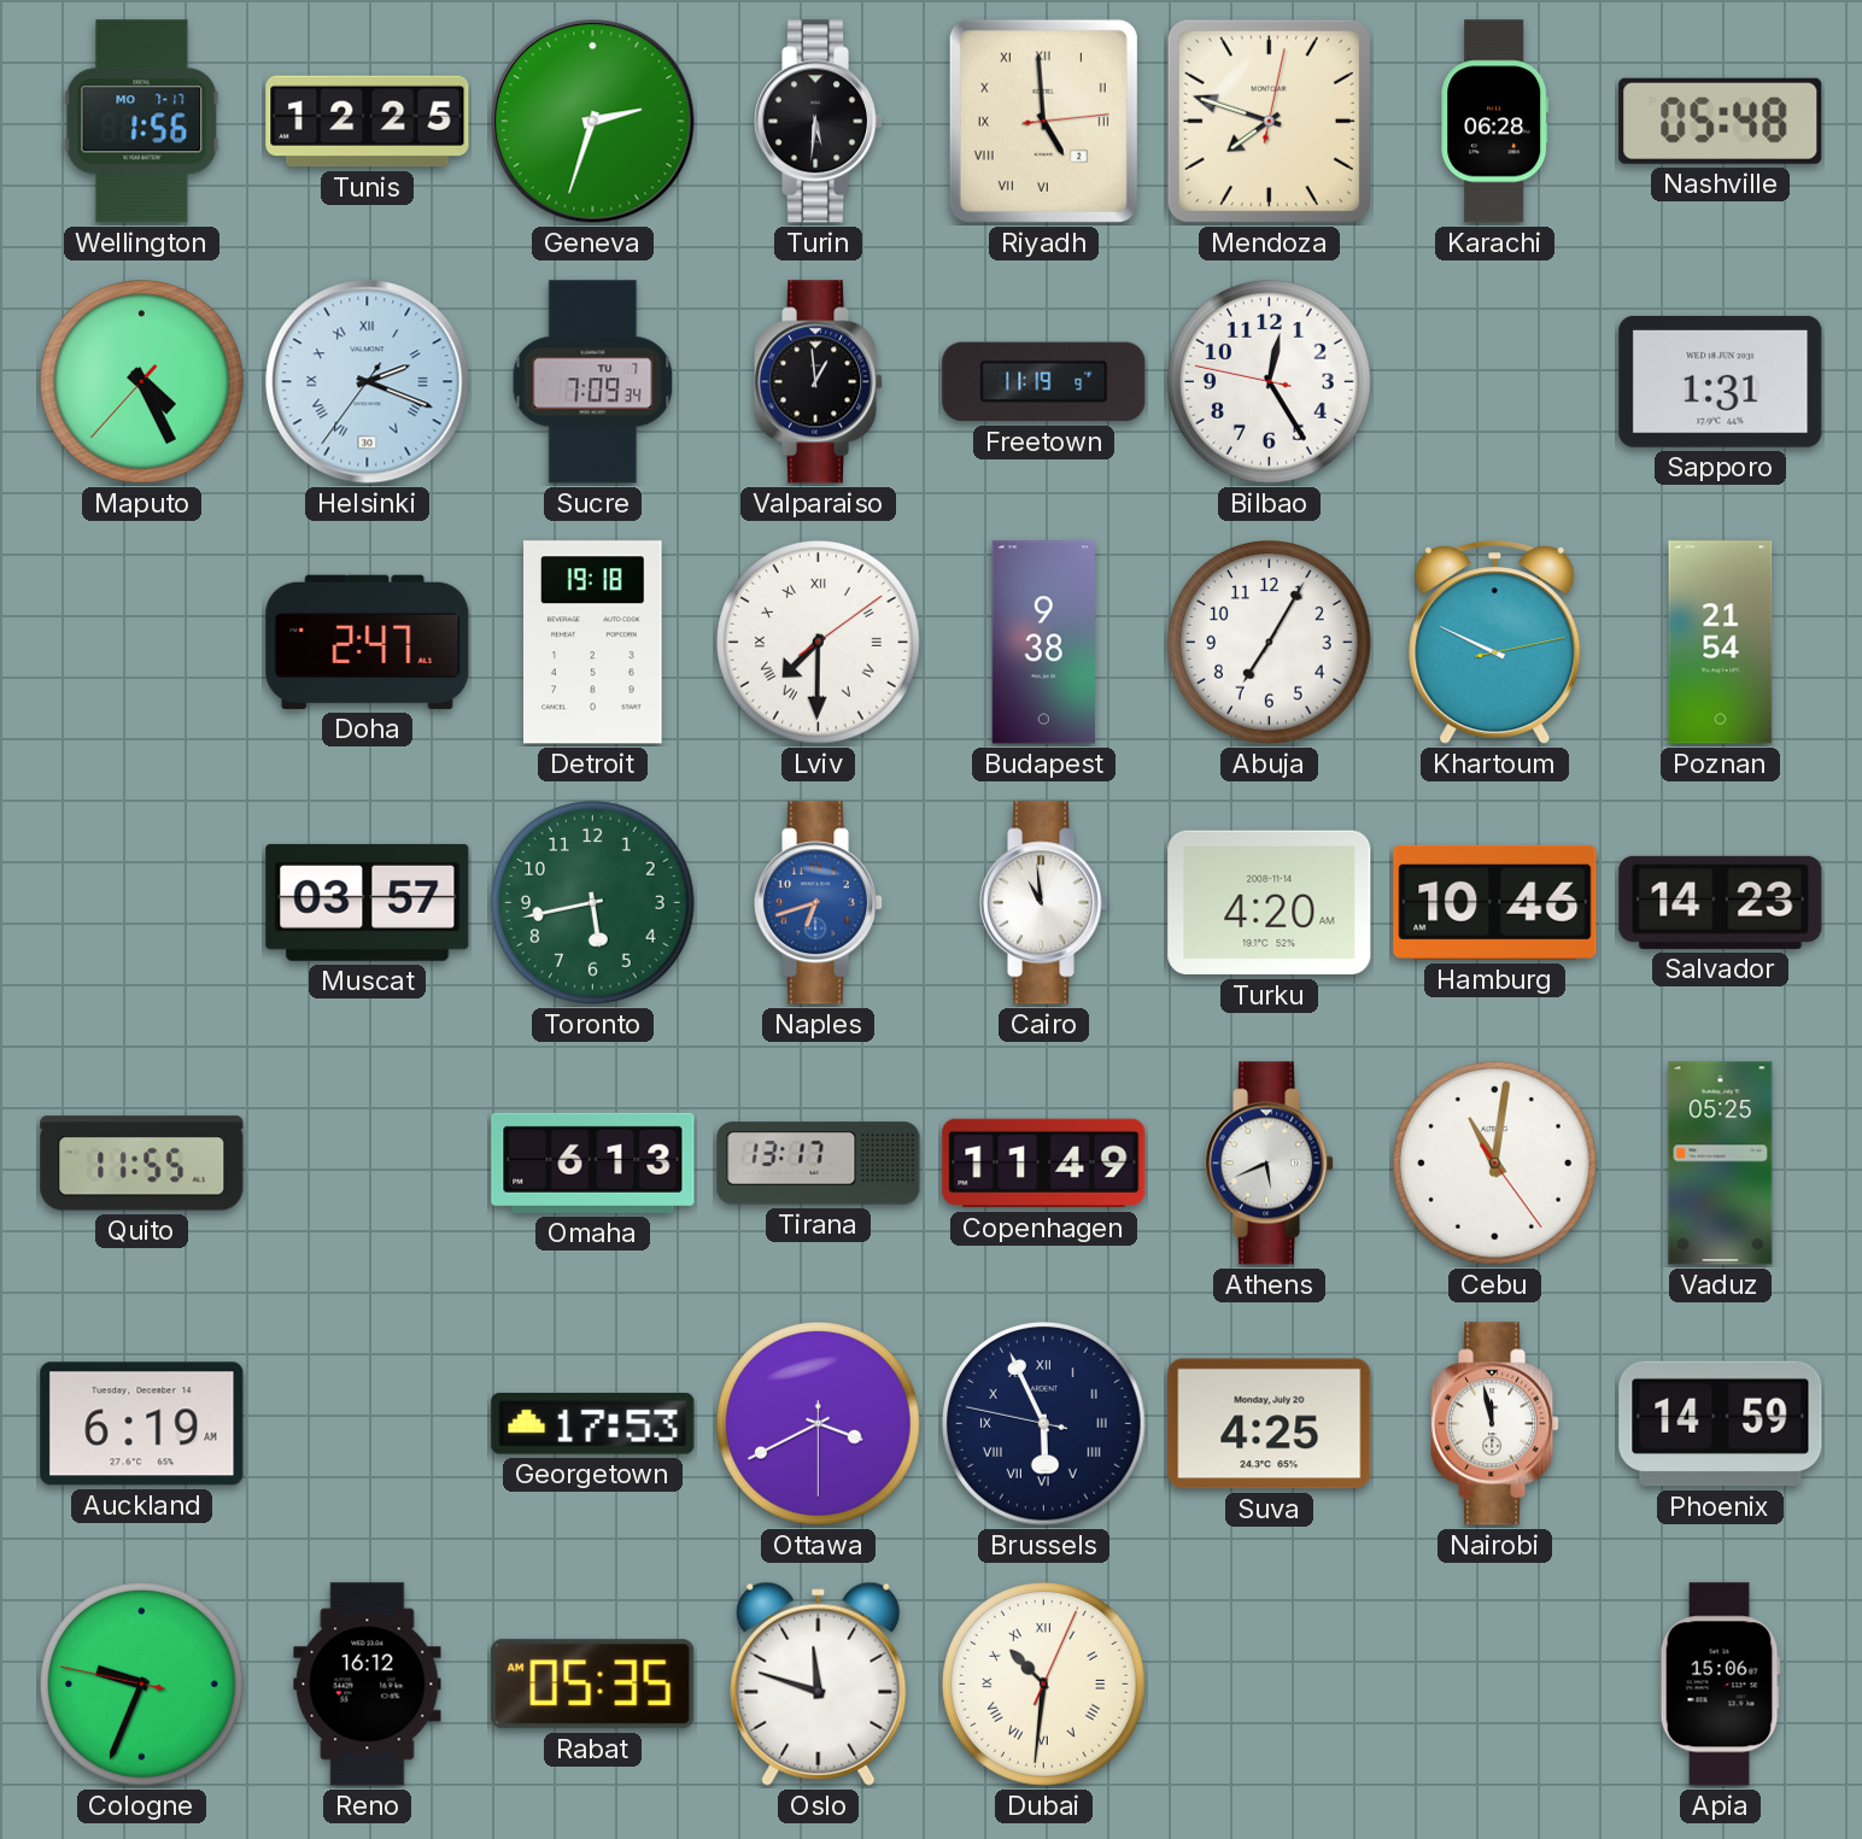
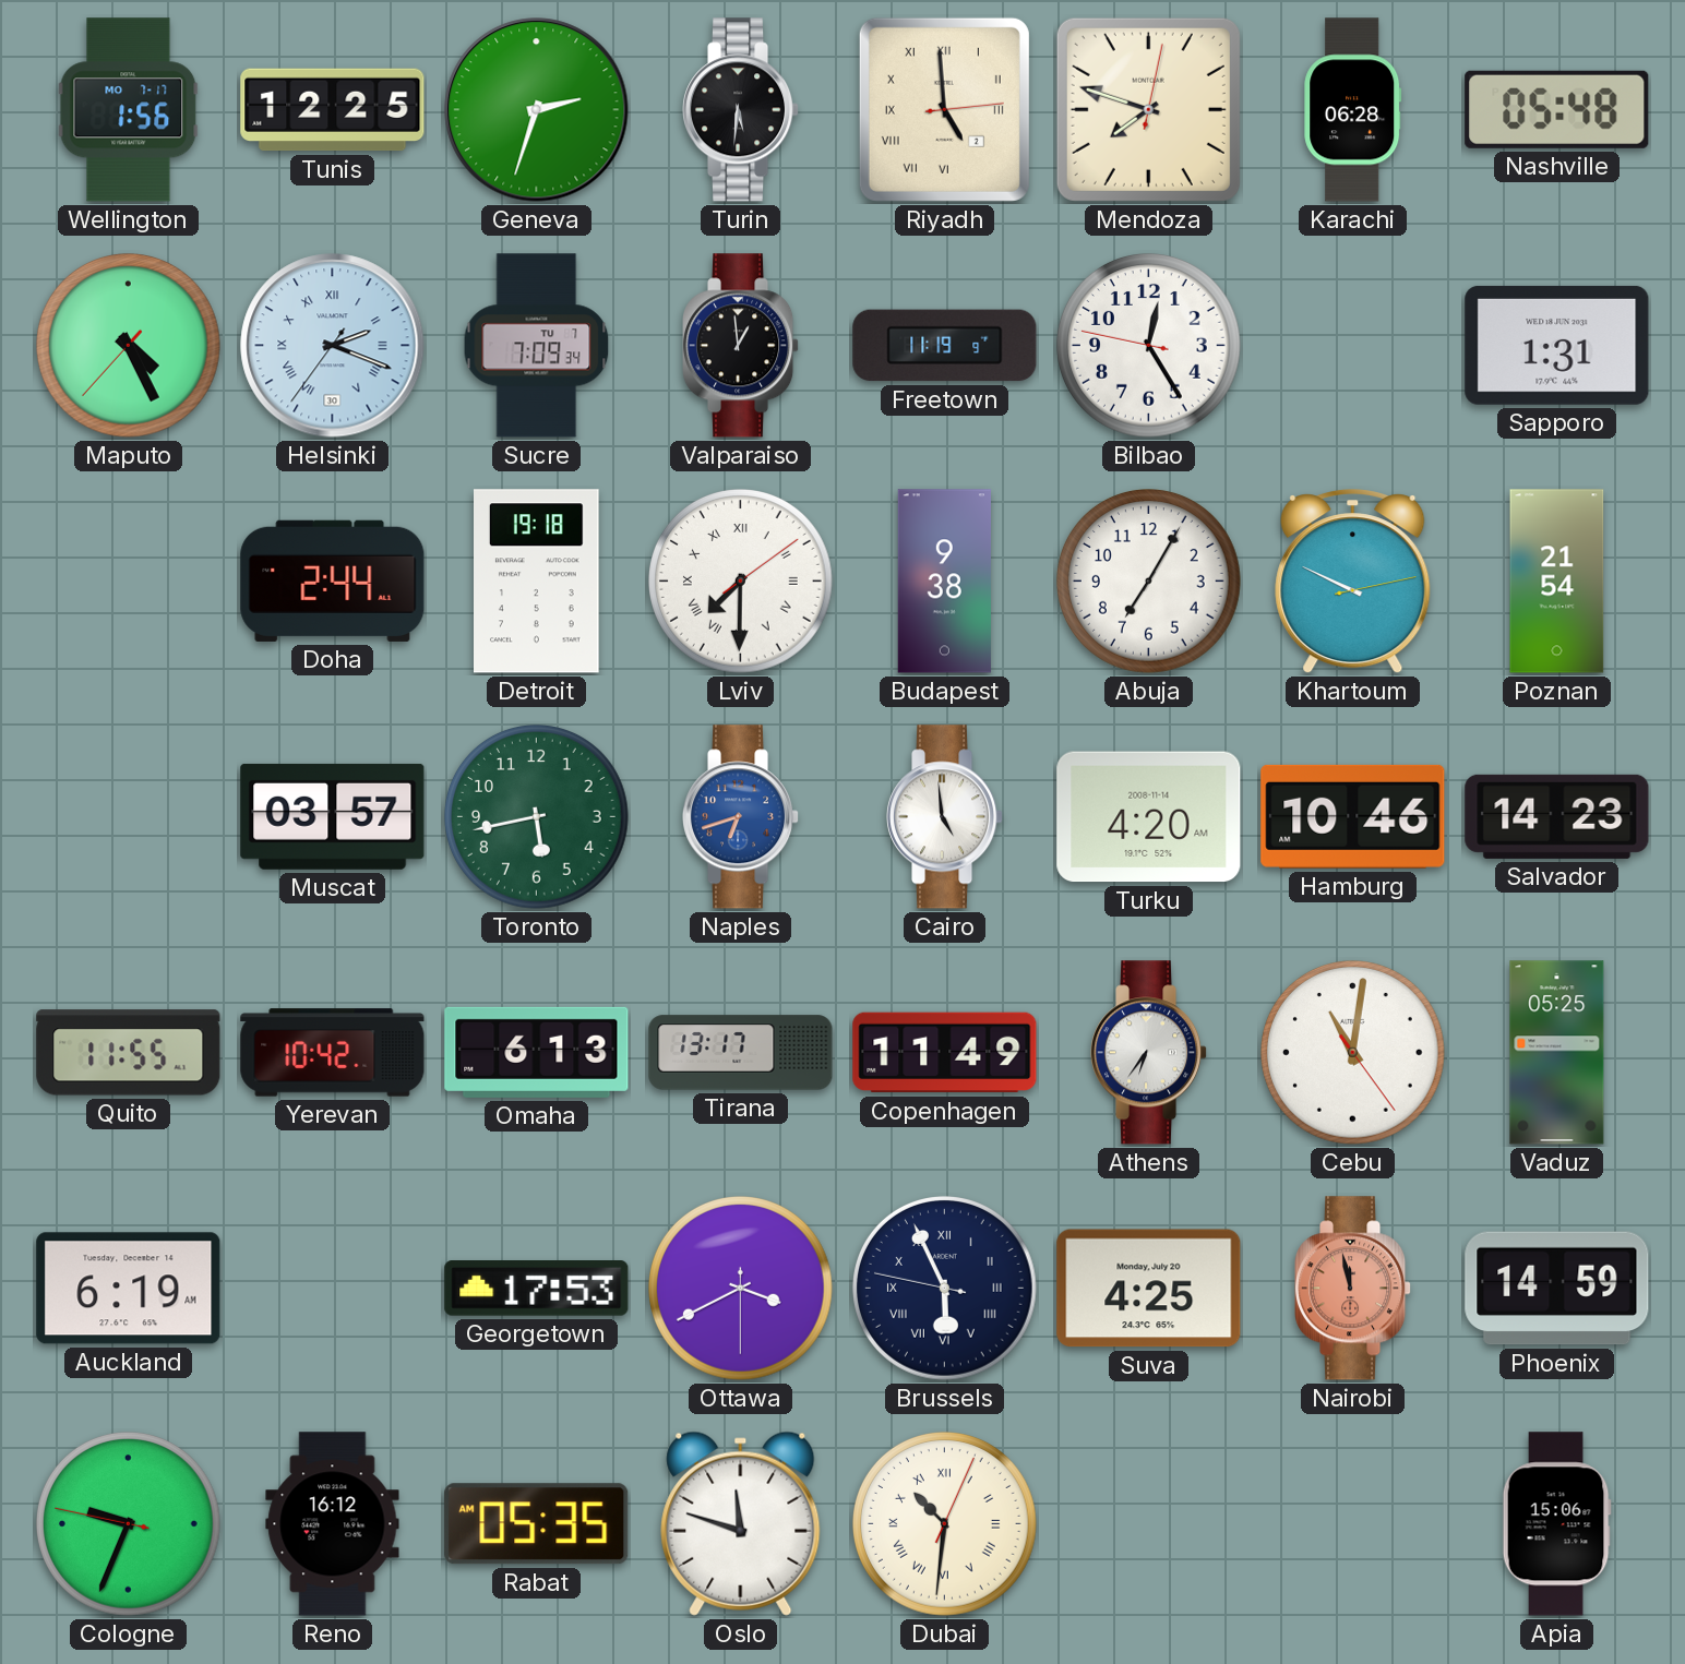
Doha: 2:47 -> 2:44 (333, 580)
Cairo: 10:59 -> 4:59 (945, 817)
Yerevan: none -> 10:42 (333, 1053)
Athens: 5:41 -> 6:36 (1149, 1053)
Nairobi dial: white -> salmon (1353, 1289)
